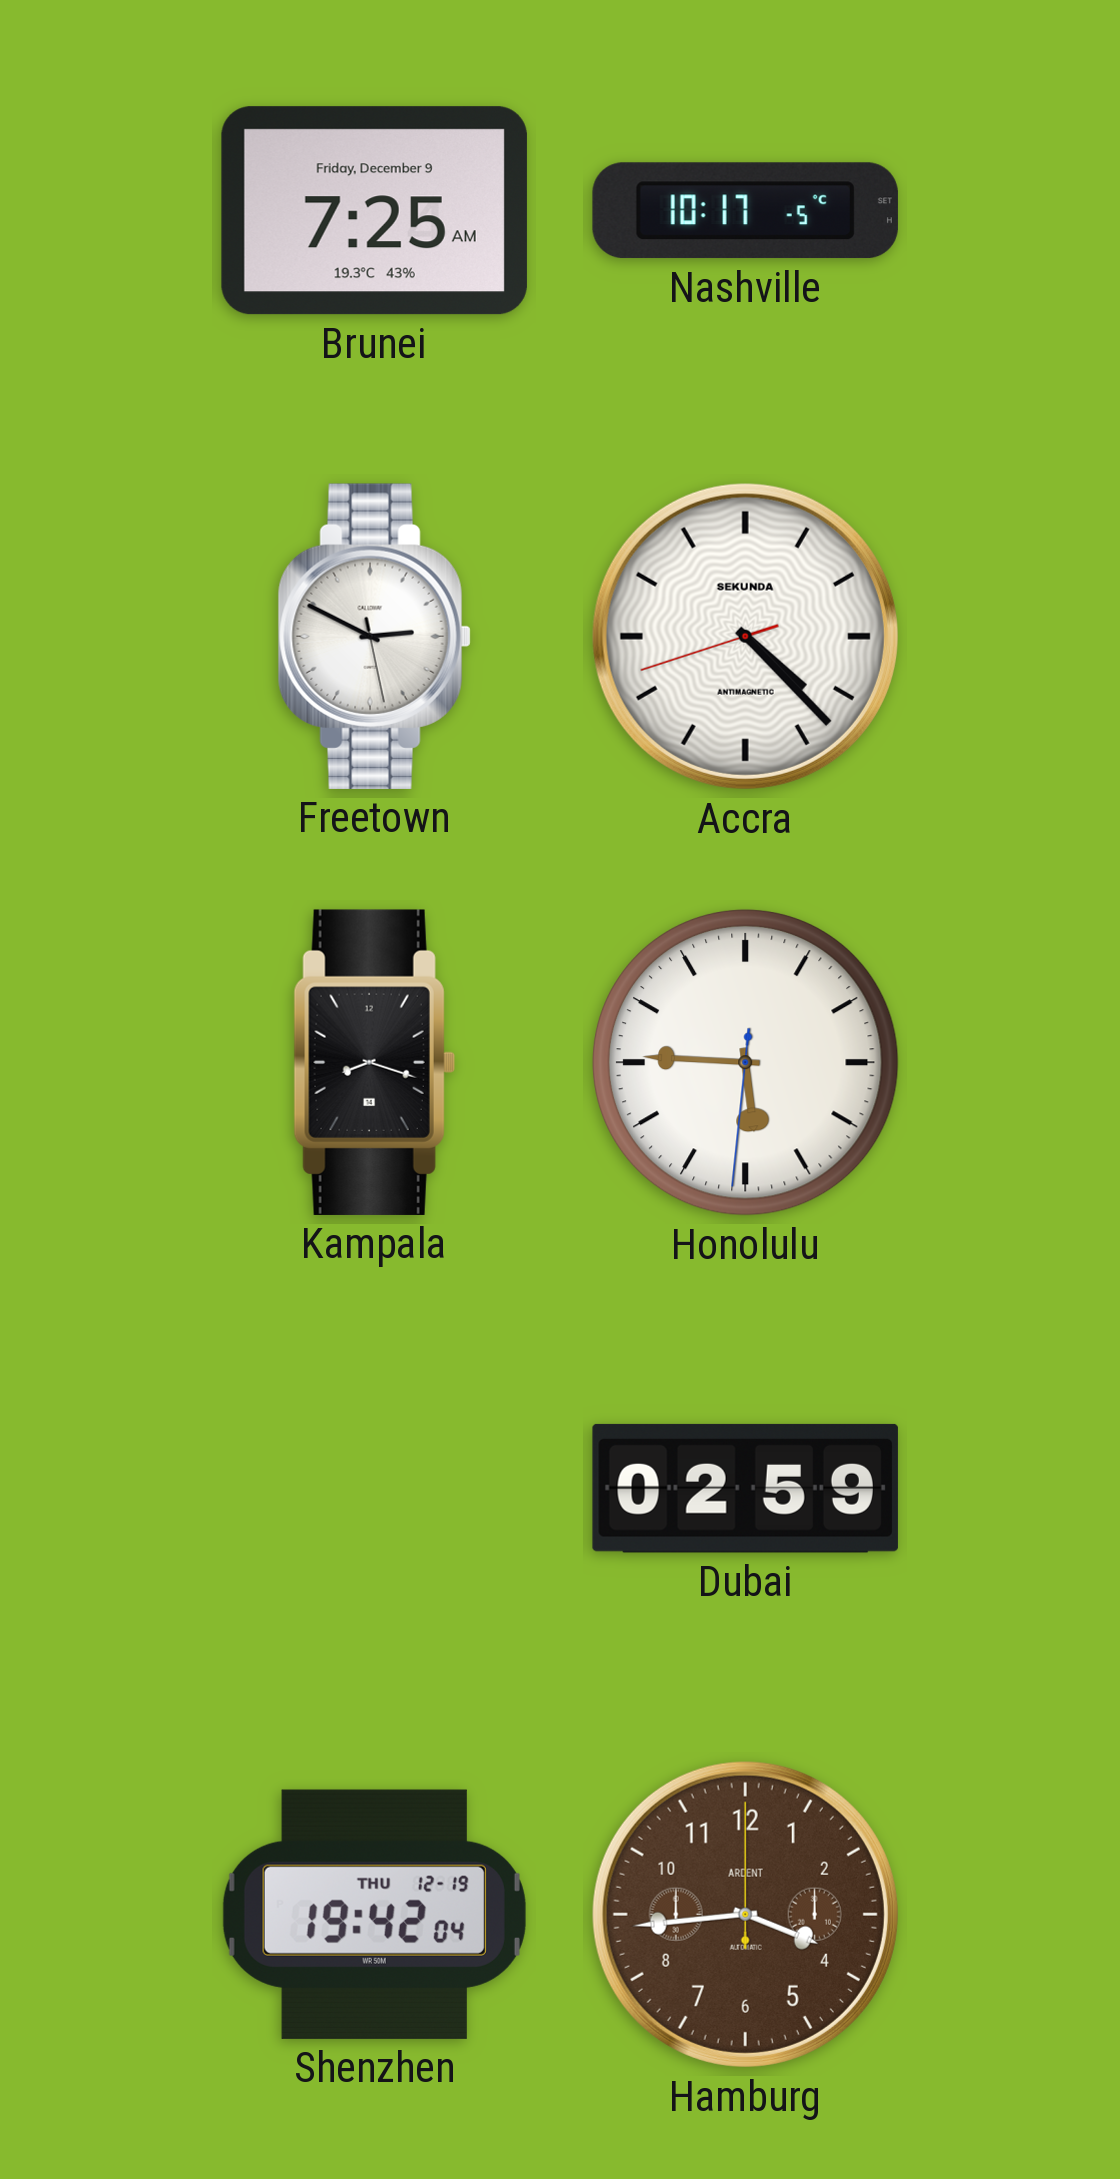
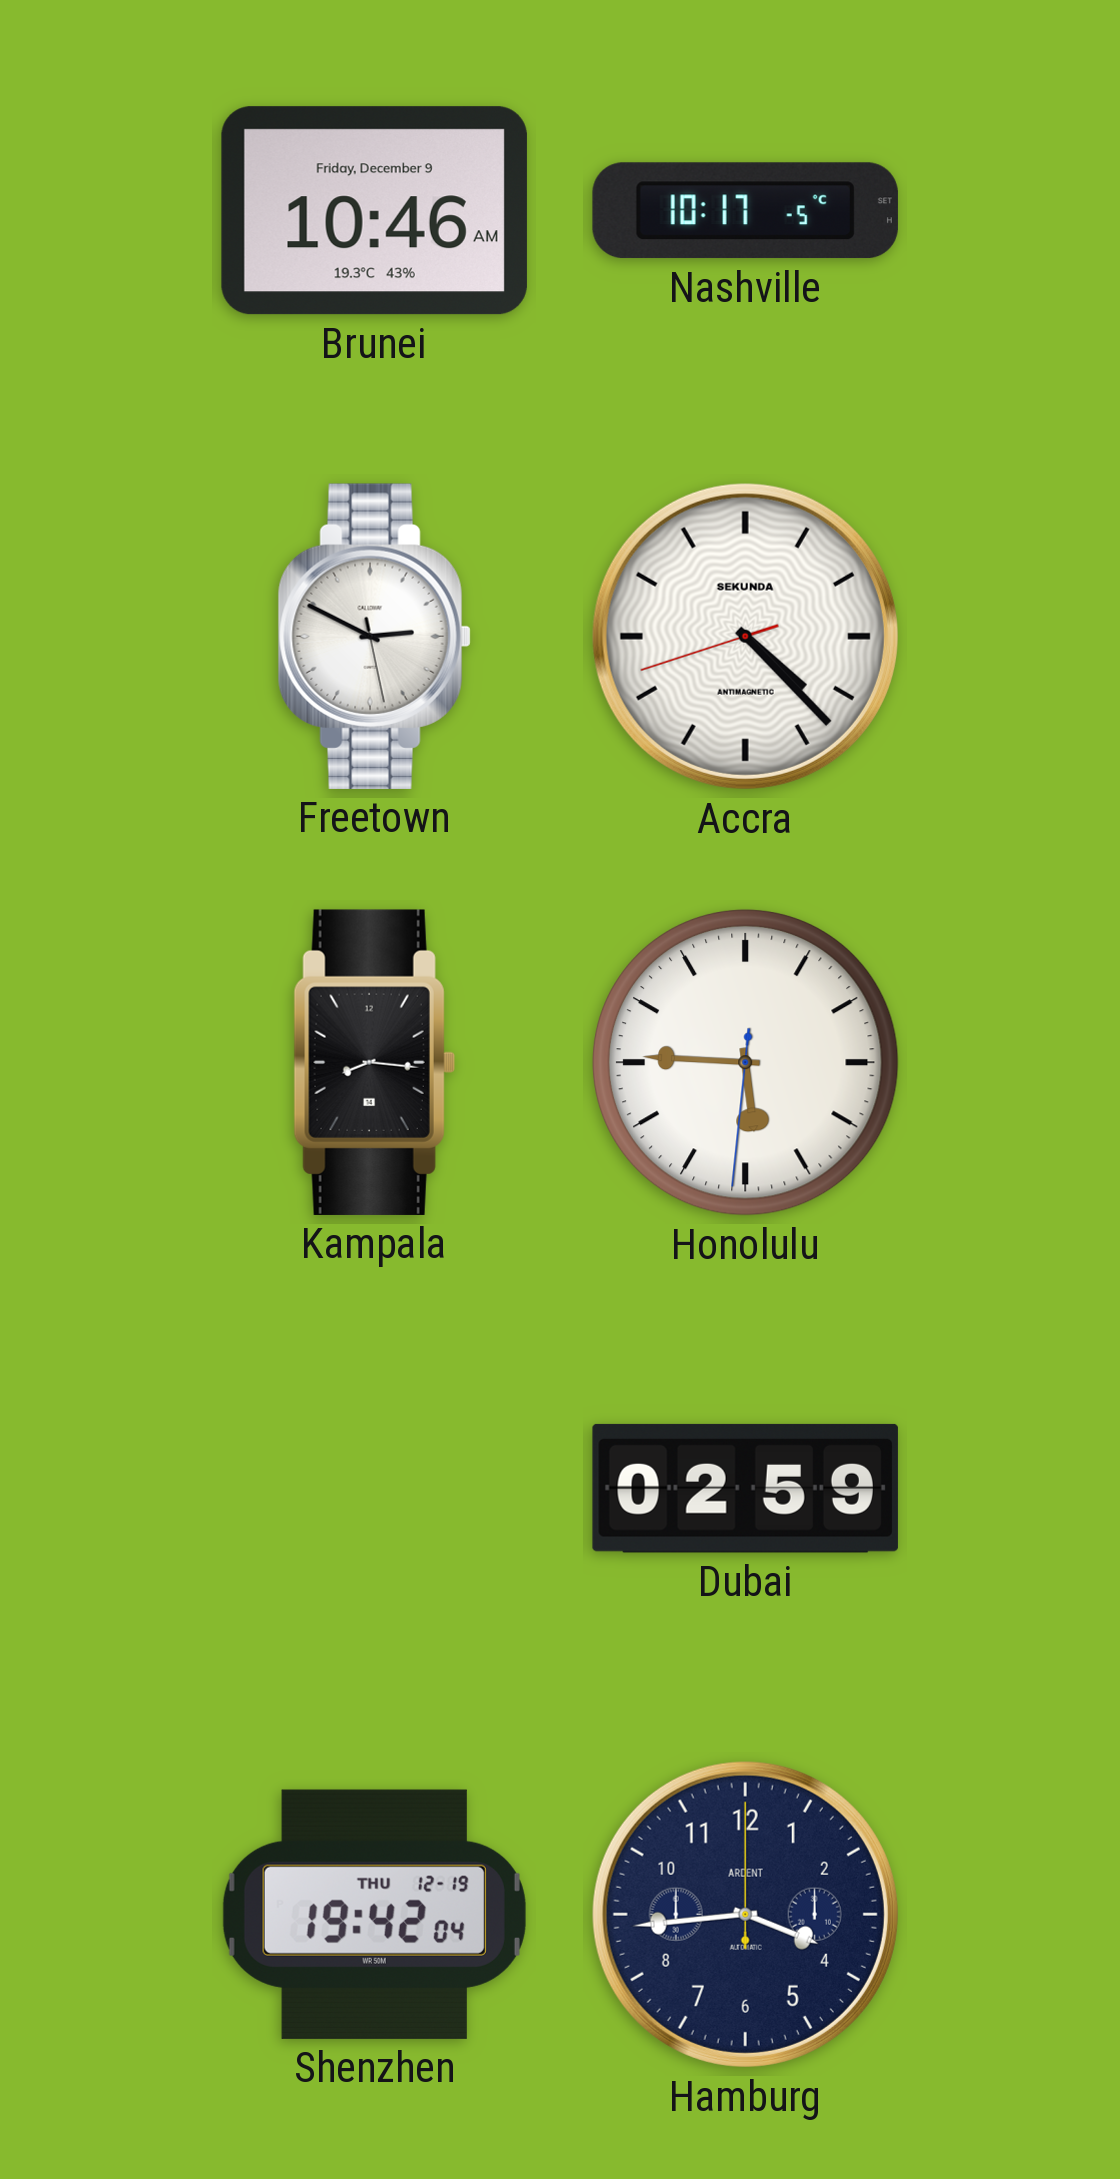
Brunei: 7:25 -> 10:46 (374, 211)
Kampala: 8:18 -> 8:16 (374, 1062)
Hamburg dial: brown -> navy (745, 1914)
